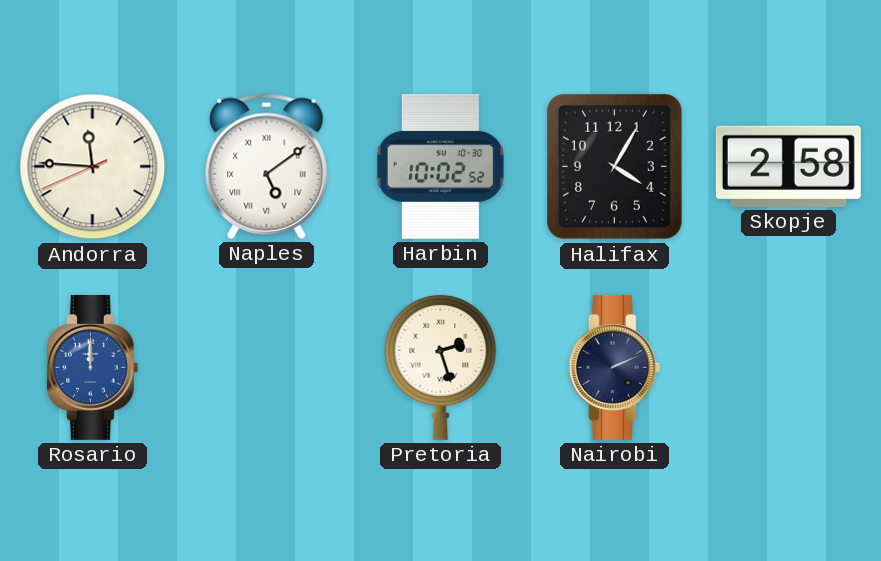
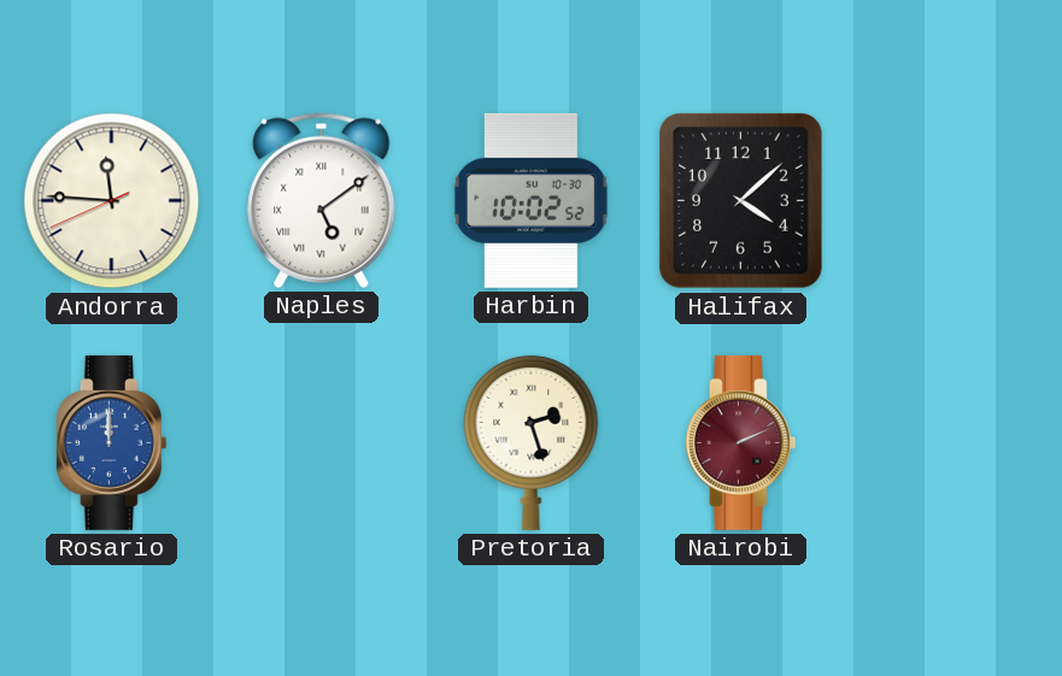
Halifax: 4:05 -> 4:08 (741, 201)
Skopje: 2:58 -> none (788, 166)
Nairobi dial: navy -> burgundy (740, 442)
